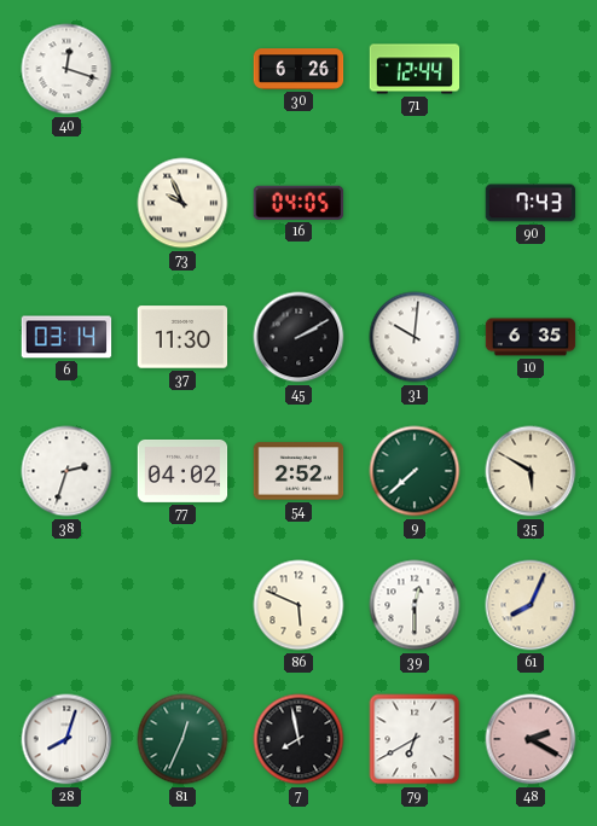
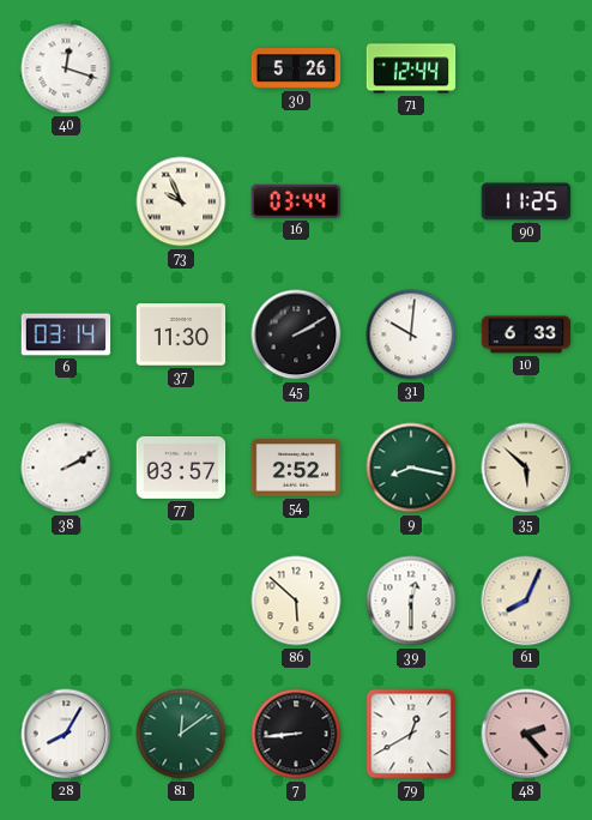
30: 6:26 -> 5:26 (296, 68)
16: 04:05 -> 03:44 (296, 201)
90: 7:43 -> 11:25 (526, 201)
10: 6:35 -> 6:33 (526, 334)
38: 2:33 -> 2:10 (66, 468)
77: 04:02 -> 03:57 (181, 468)
9: 7:38 -> 8:17 (411, 468)
35: 5:50 -> 5:52 (526, 468)
86: 5:49 -> 5:52 (296, 601)
28: 8:03 -> 8:05 (66, 734)
81: 12:34 -> 12:09 (181, 734)
7: 7:58 -> 8:44 (296, 734)
79: 6:40 -> 12:40 (411, 734)
48: 2:20 -> 2:23 (526, 734)
